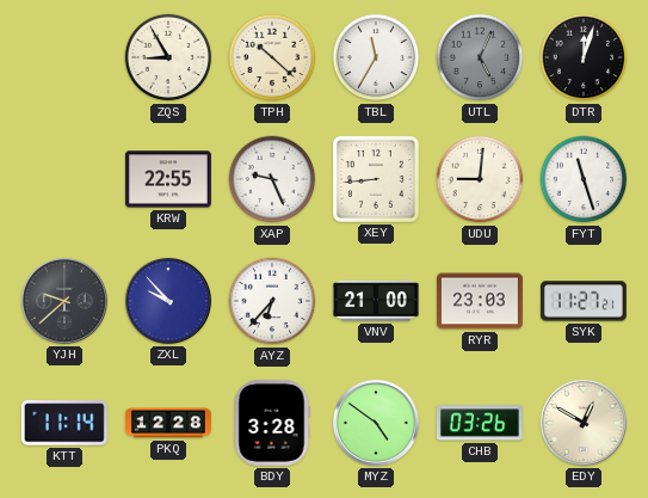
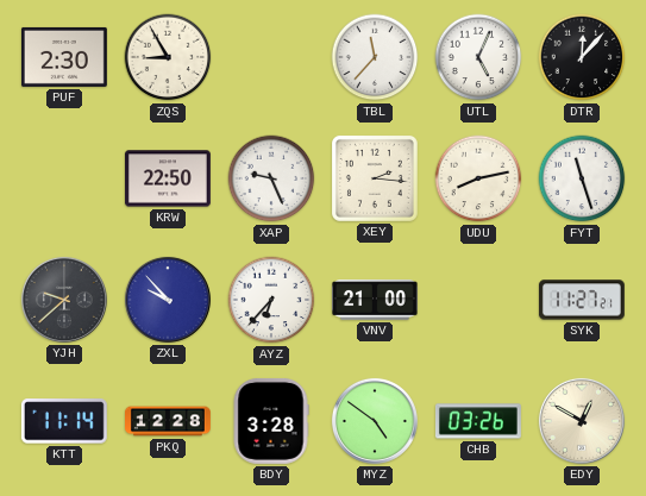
PUF: none -> 2:30 (64, 57)
TPH: 10:22 -> none (272, 57)
TBL: 11:35 -> 11:37 (375, 57)
UTL dial: grey -> white (478, 57)
DTR: 12:03 -> 12:07 (582, 57)
KRW: 22:55 -> 22:50 (168, 178)
XEY: 8:44 -> 2:16 (375, 178)
UDU: 9:01 -> 8:13 (478, 178)
RYR: 23:03 -> none (480, 301)
